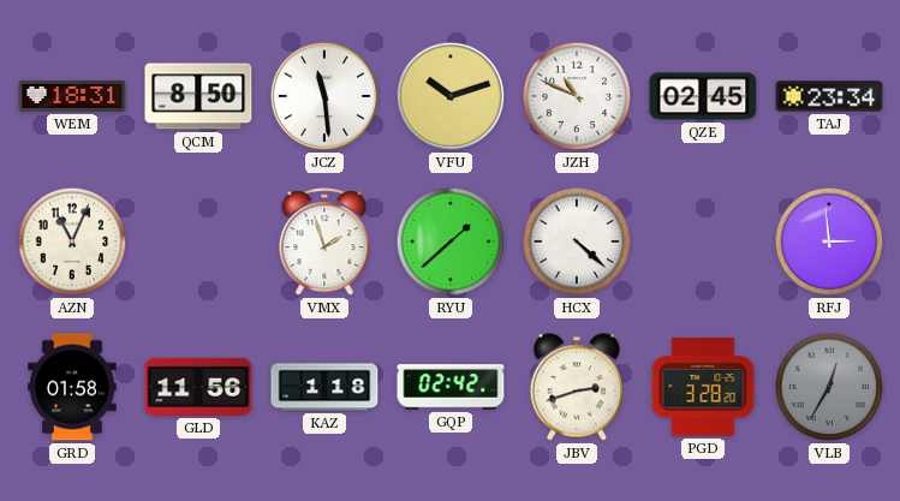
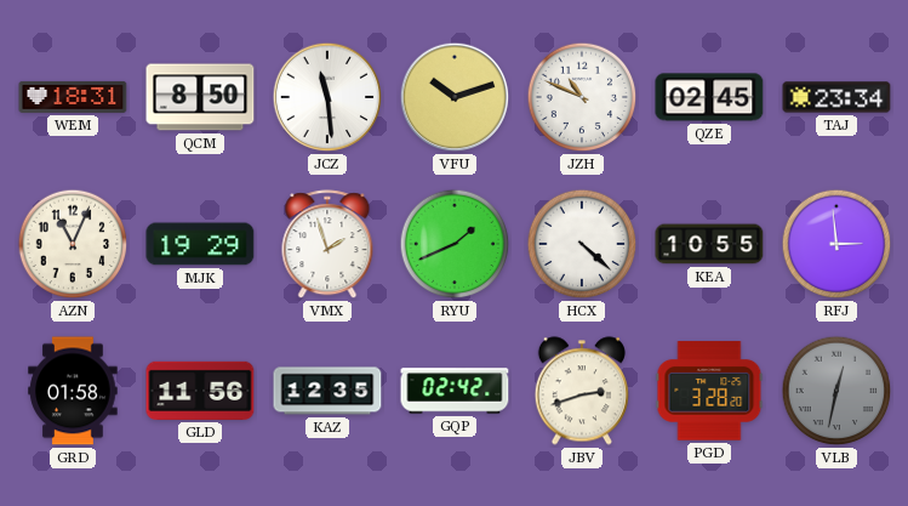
MJK: none -> 19:29 (200, 244)
RYU: 1:38 -> 1:41 (455, 244)
KEA: none -> 10:55 (709, 244)
KAZ: 1:18 -> 12:35 (327, 391)
VLB: 12:35 -> 12:32 (836, 391)
